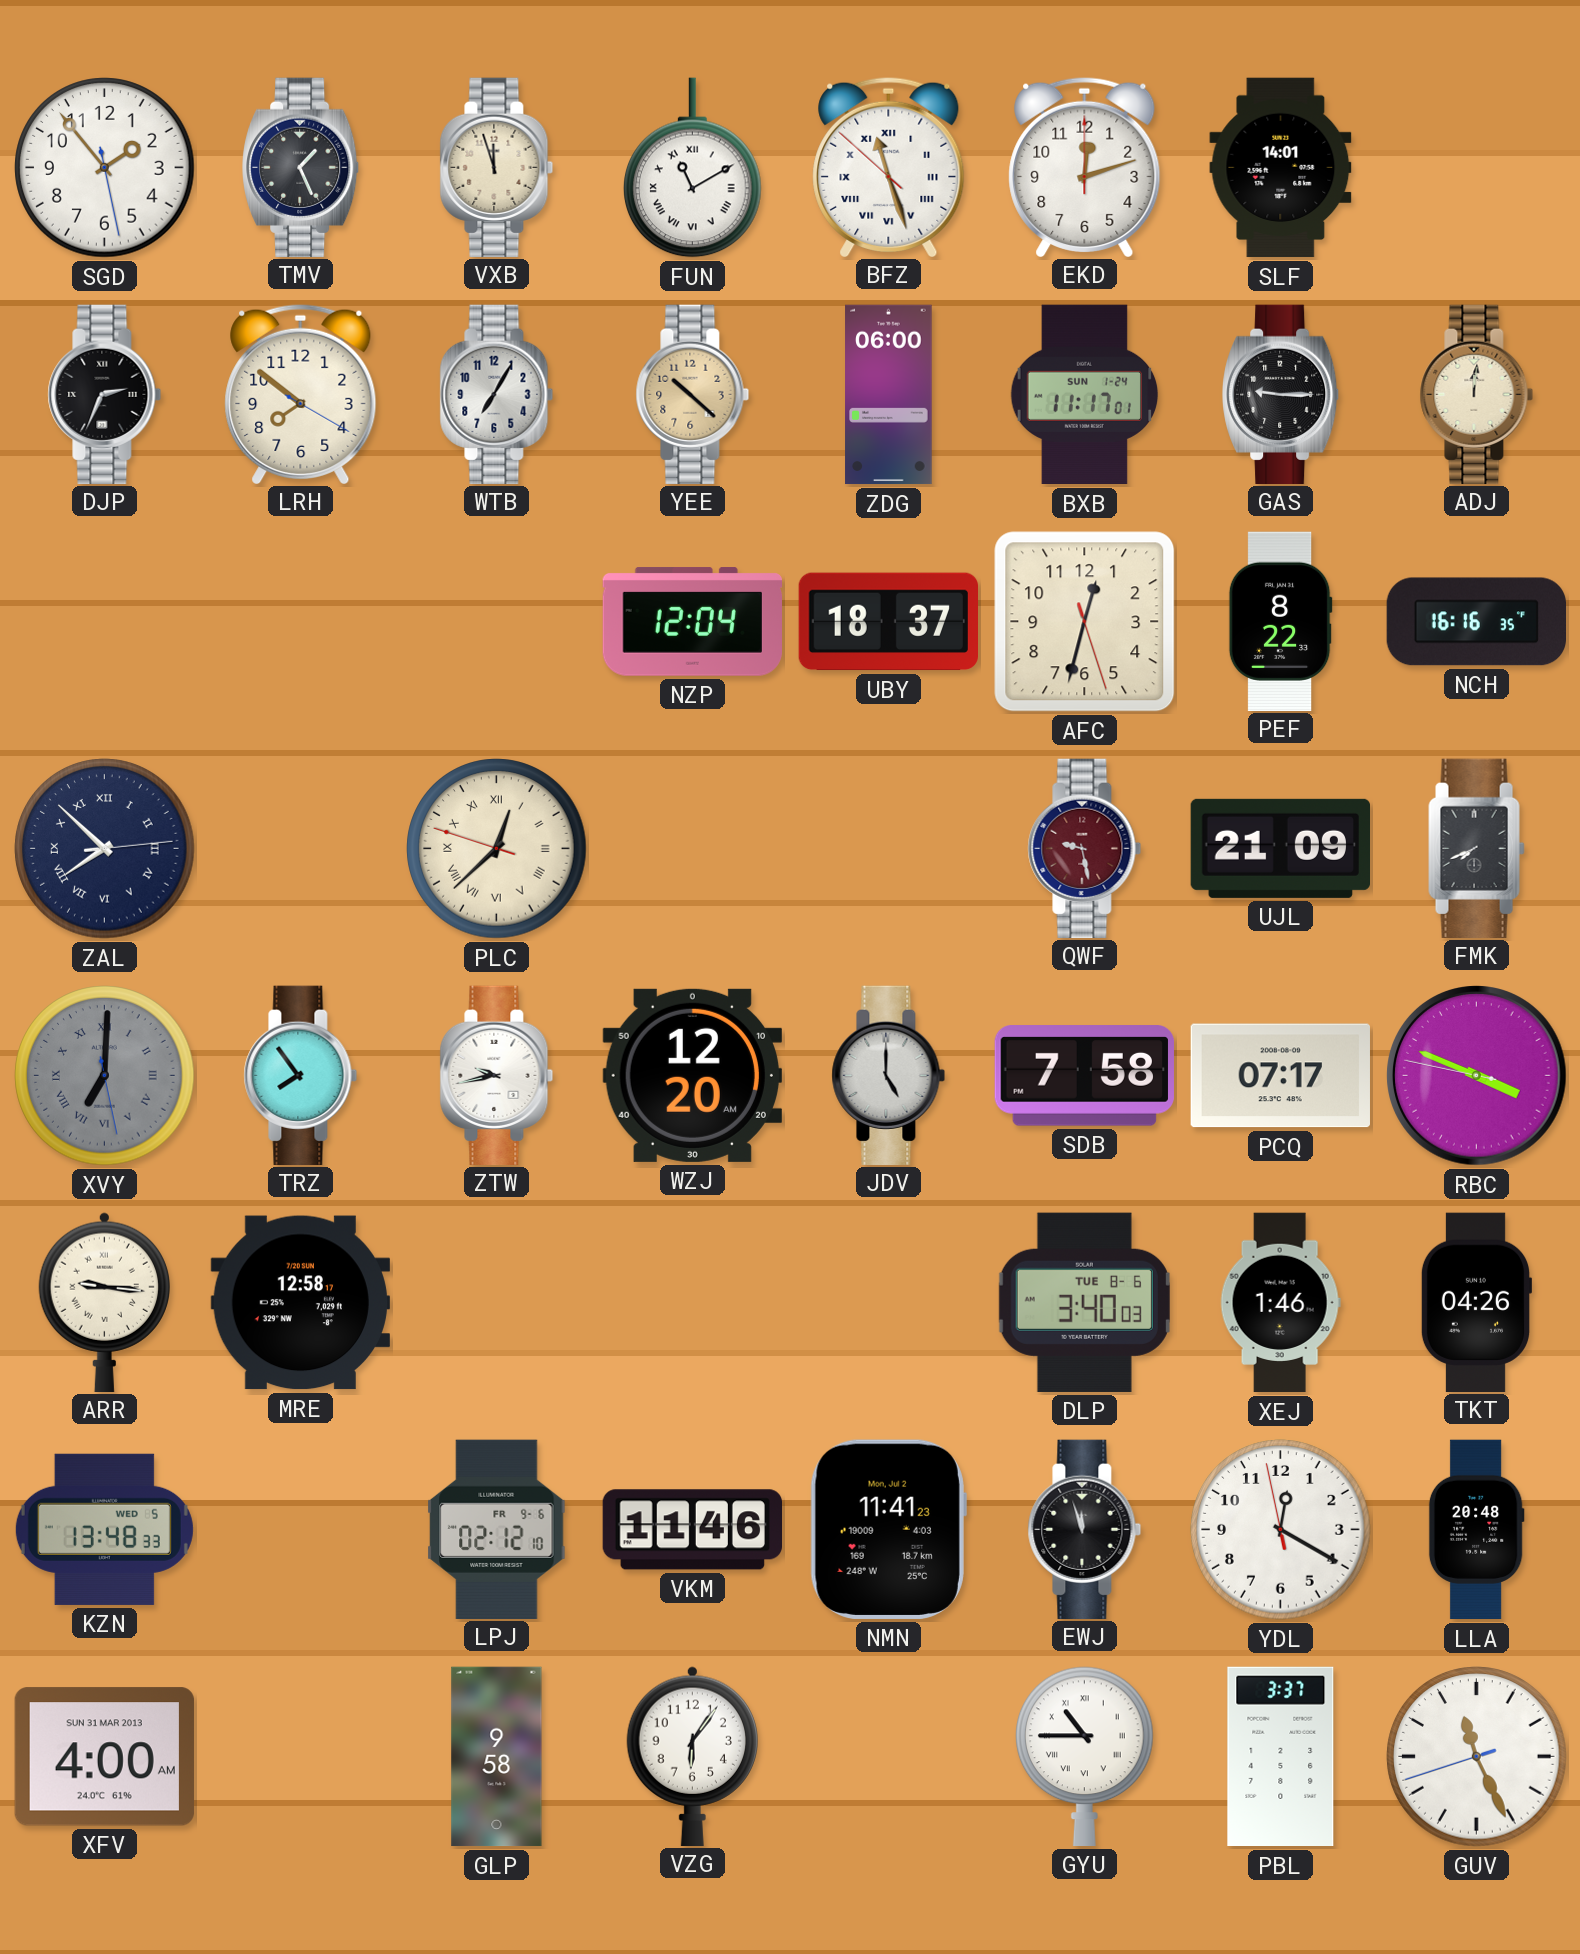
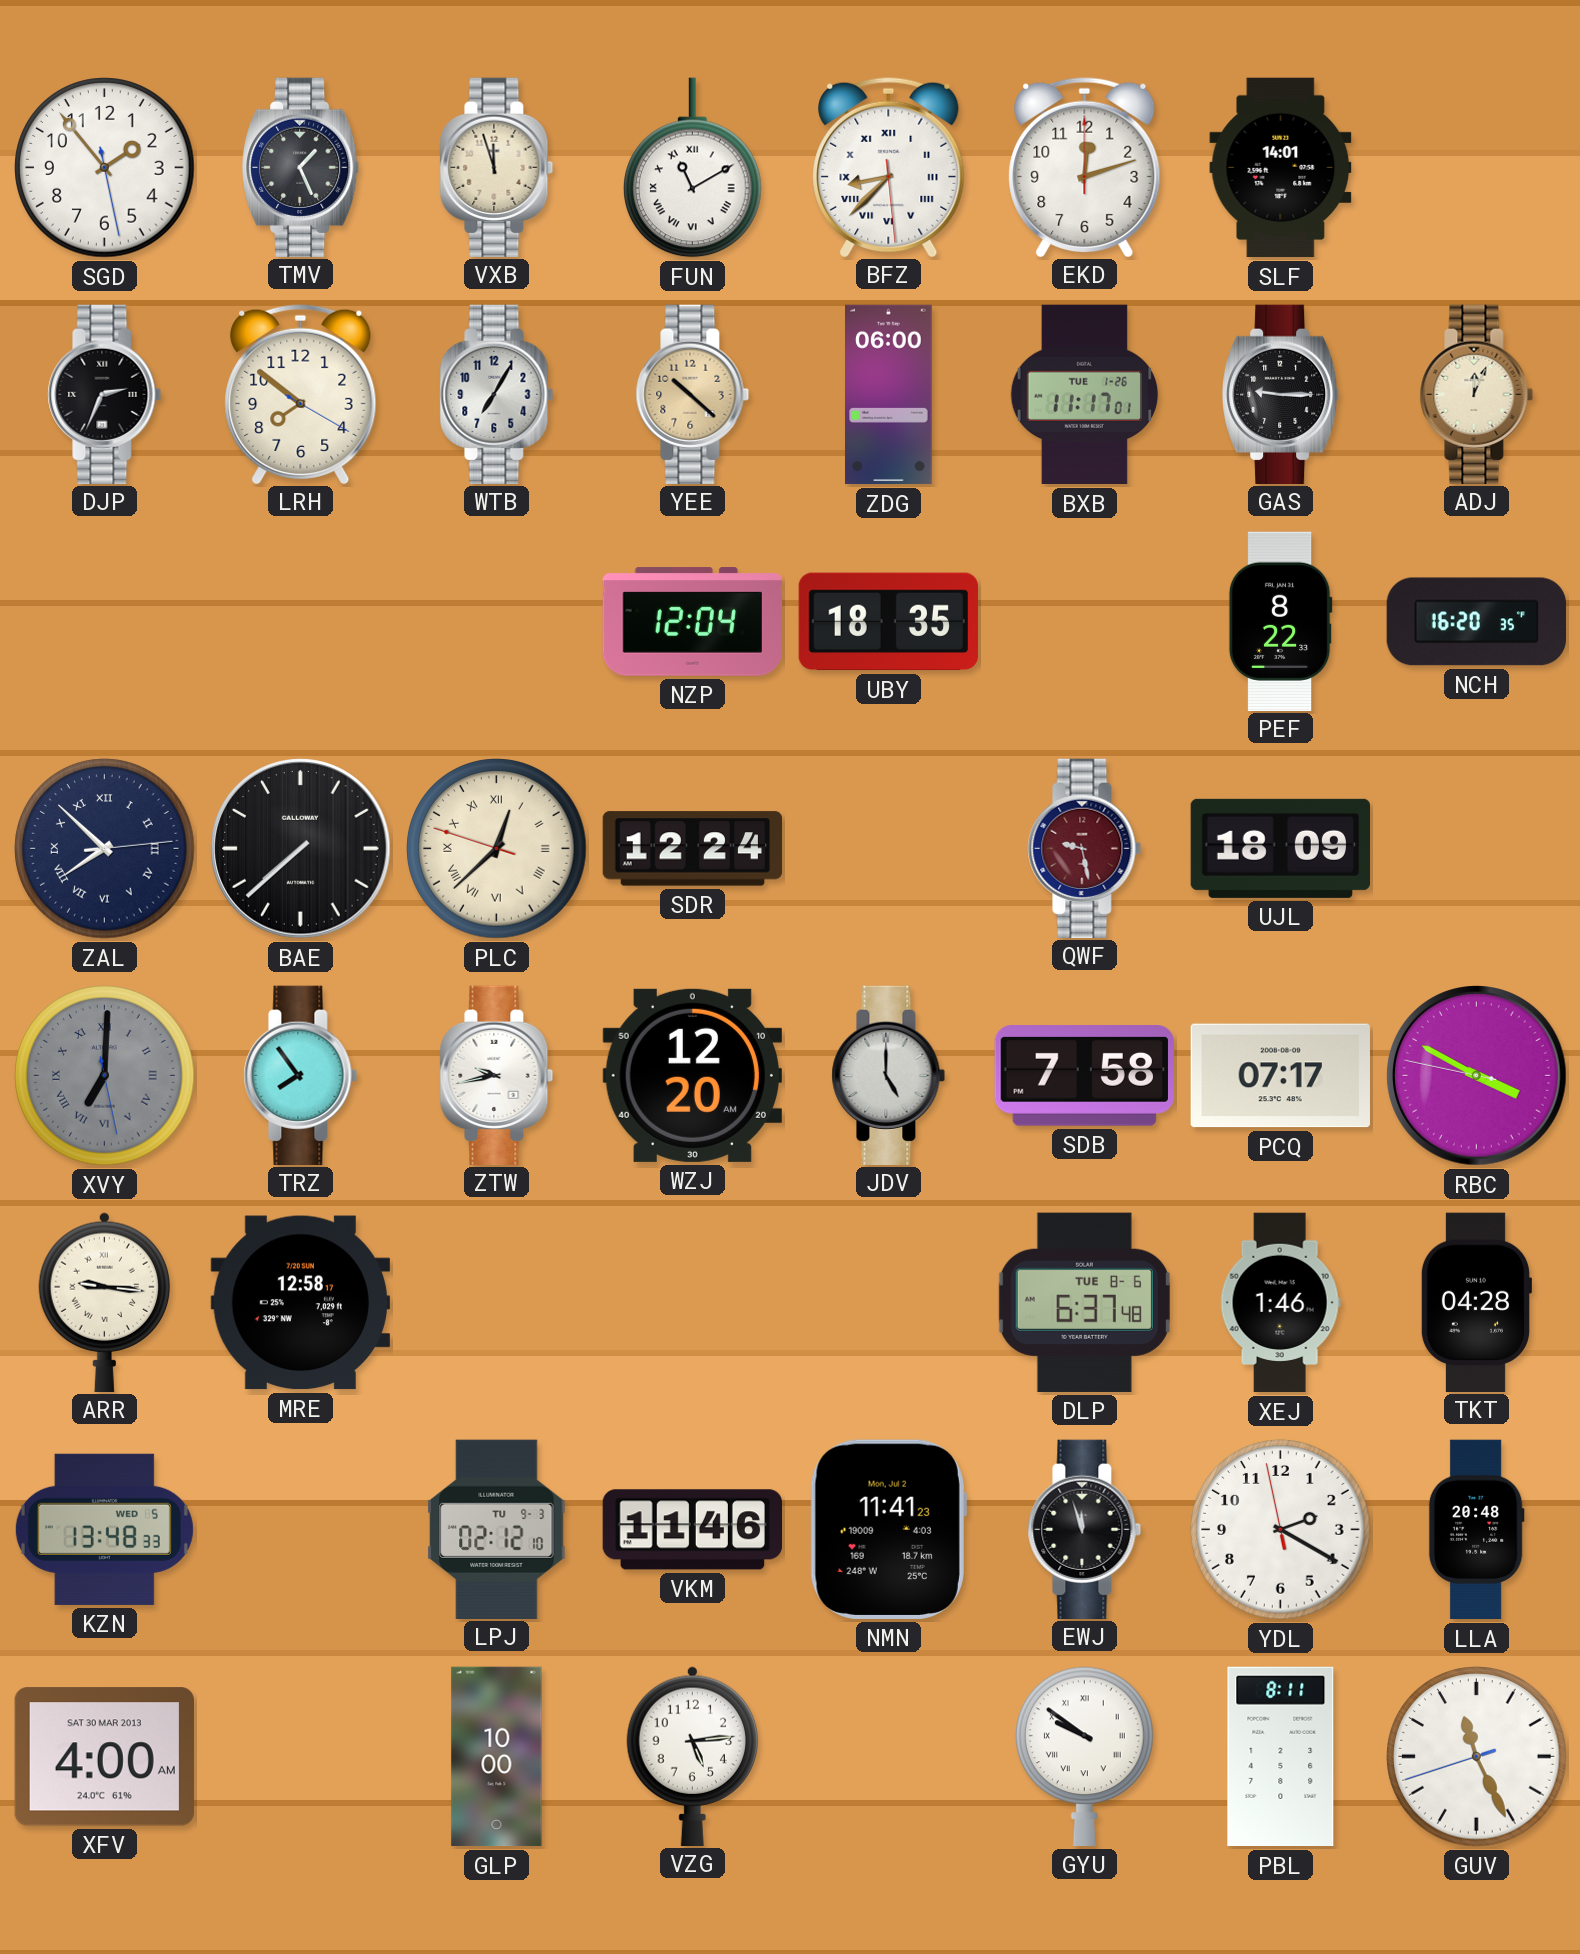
BFZ: 11:26 -> 8:37 (889, 166)
BXB date: SUN 1-24 -> TUE 1-26 (1085, 395)
ADJ: 12:01 -> 12:04 (1477, 394)
UBY: 18:37 -> 18:35 (888, 622)
AFC: 12:32 -> none (1085, 622)
NCH: 16:16 -> 16:20 (1476, 622)
BAE: none -> 7:38 (301, 849)
SDR: none -> 12:24 (693, 849)
UJL: 21:09 -> 18:09 (1280, 848)
FMK: 7:41 -> none (1477, 848)
RBC: 3:48 -> 3:49 (1477, 1076)
DLP: 3:40 -> 6:37 (1084, 1302)
TKT: 04:26 -> 04:28 (1475, 1302)
LPJ date: FR 9-6 -> TU 9-3 (497, 1529)
YDL: 12:19 -> 2:19 (1281, 1530)
XFV date: SUN 31 MAR 2013 -> SAT 30 MAR 2013 (104, 1757)
GLP: 9:58 -> 10:00 (497, 1757)
VZG: 6:06 -> 5:14 (692, 1756)
GYU: 10:45 -> 9:51 (1085, 1756)
PBL: 3:37 -> 8:11 (1281, 1757)
